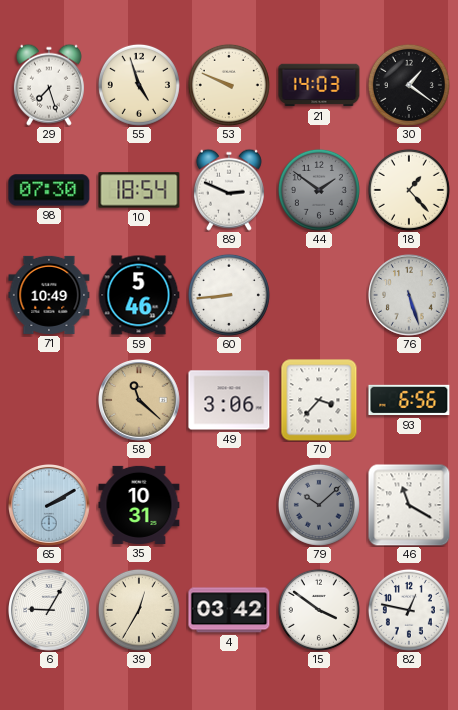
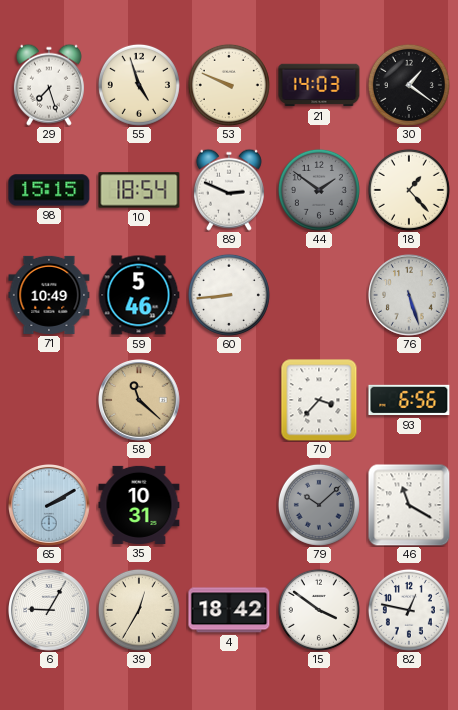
98: 07:30 -> 15:15 (49, 190)
49: 3:06 -> none (229, 400)
4: 03:42 -> 18:42 (229, 610)
